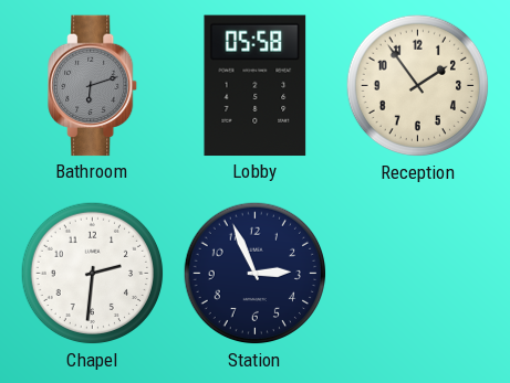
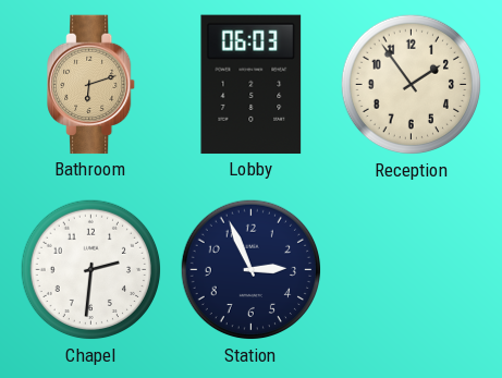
Bathroom dial: grey -> champagne (93, 85)
Lobby: 05:58 -> 06:03 (252, 85)
